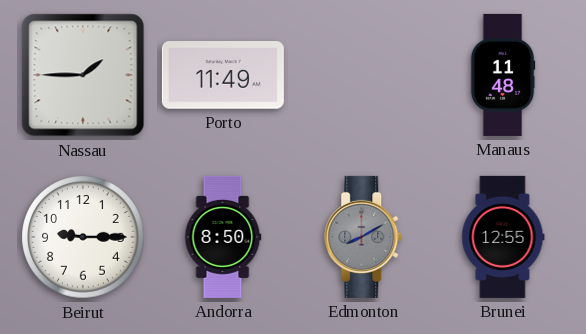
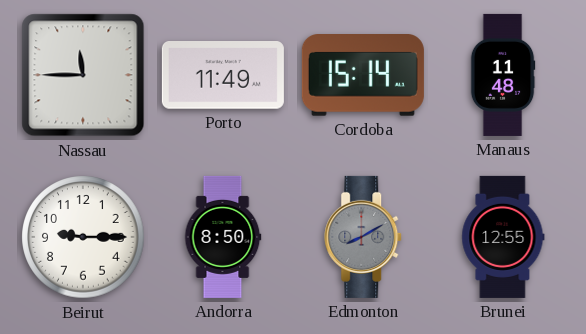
Nassau: 1:45 -> 11:45 (83, 75)
Cordoba: none -> 15:14 (363, 76)
